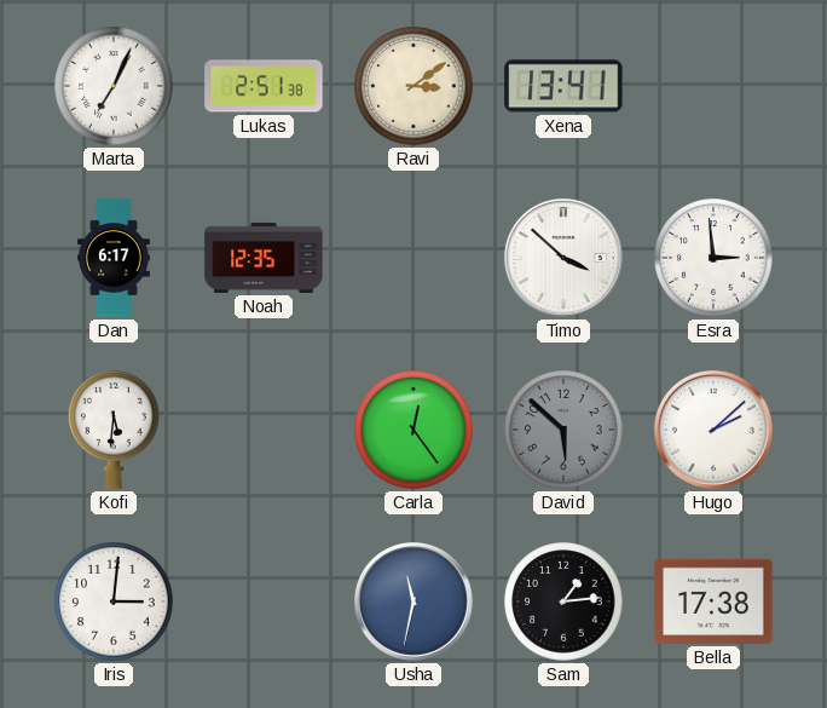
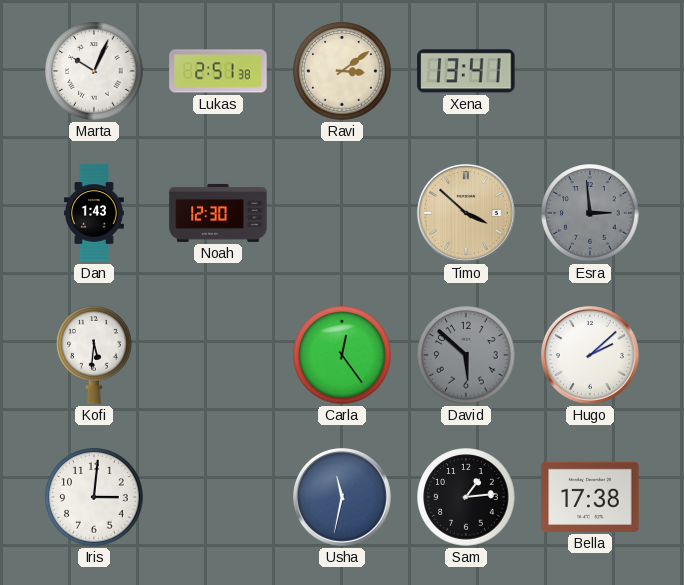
Marta: 7:04 -> 10:04 (94, 71)
Dan: 6:17 -> 1:43 (94, 213)
Noah: 12:35 -> 12:30 (218, 213)
Timo dial: white -> champagne (466, 213)
Esra dial: white -> grey (590, 213)
